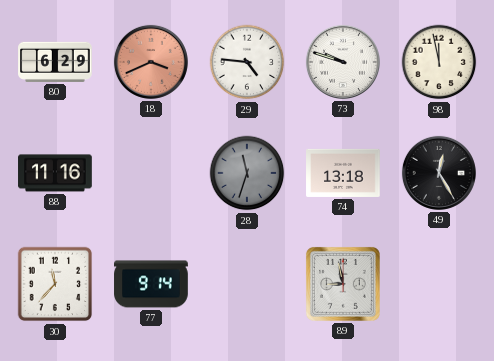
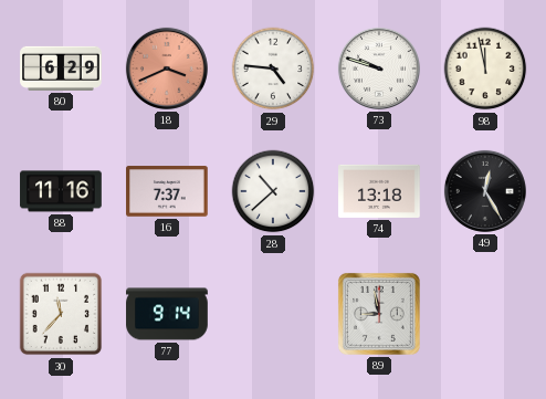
16: none -> 7:37 (167, 191)
28: 11:33 -> 10:38 (273, 191)
28 dial: grey -> white (273, 191)
